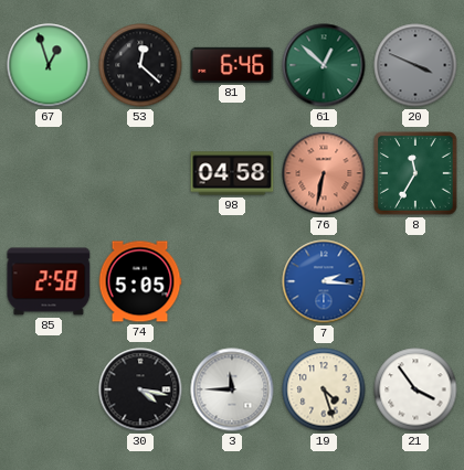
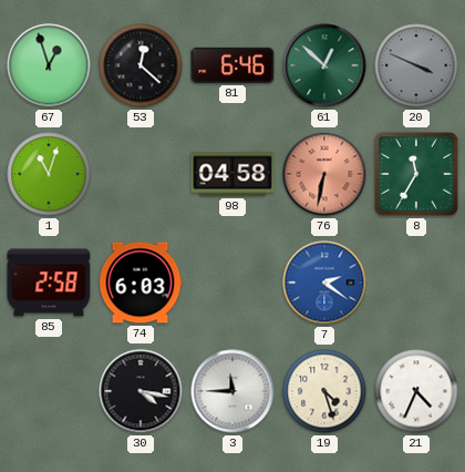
1: none -> 11:03 (49, 174)
74: 5:05 -> 6:03 (141, 283)
7: 2:16 -> 2:21 (324, 283)
21: 3:54 -> 4:34 (416, 391)
